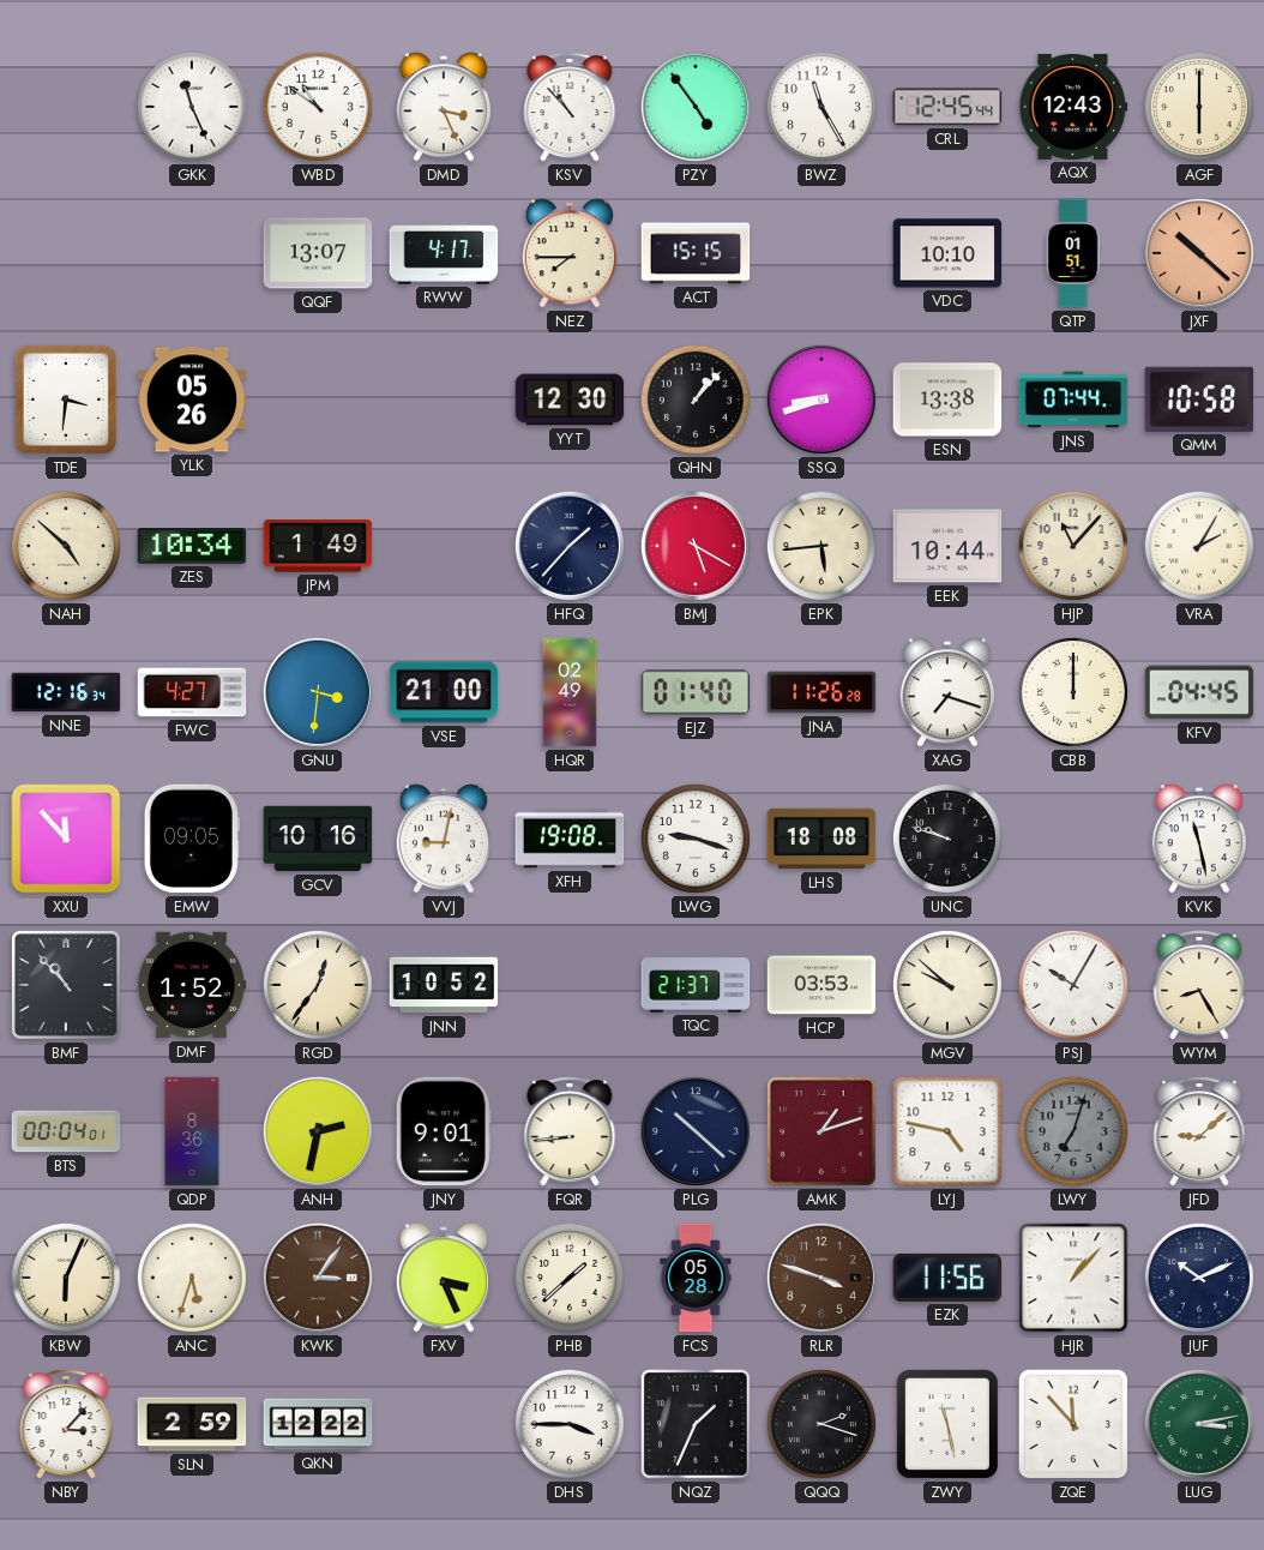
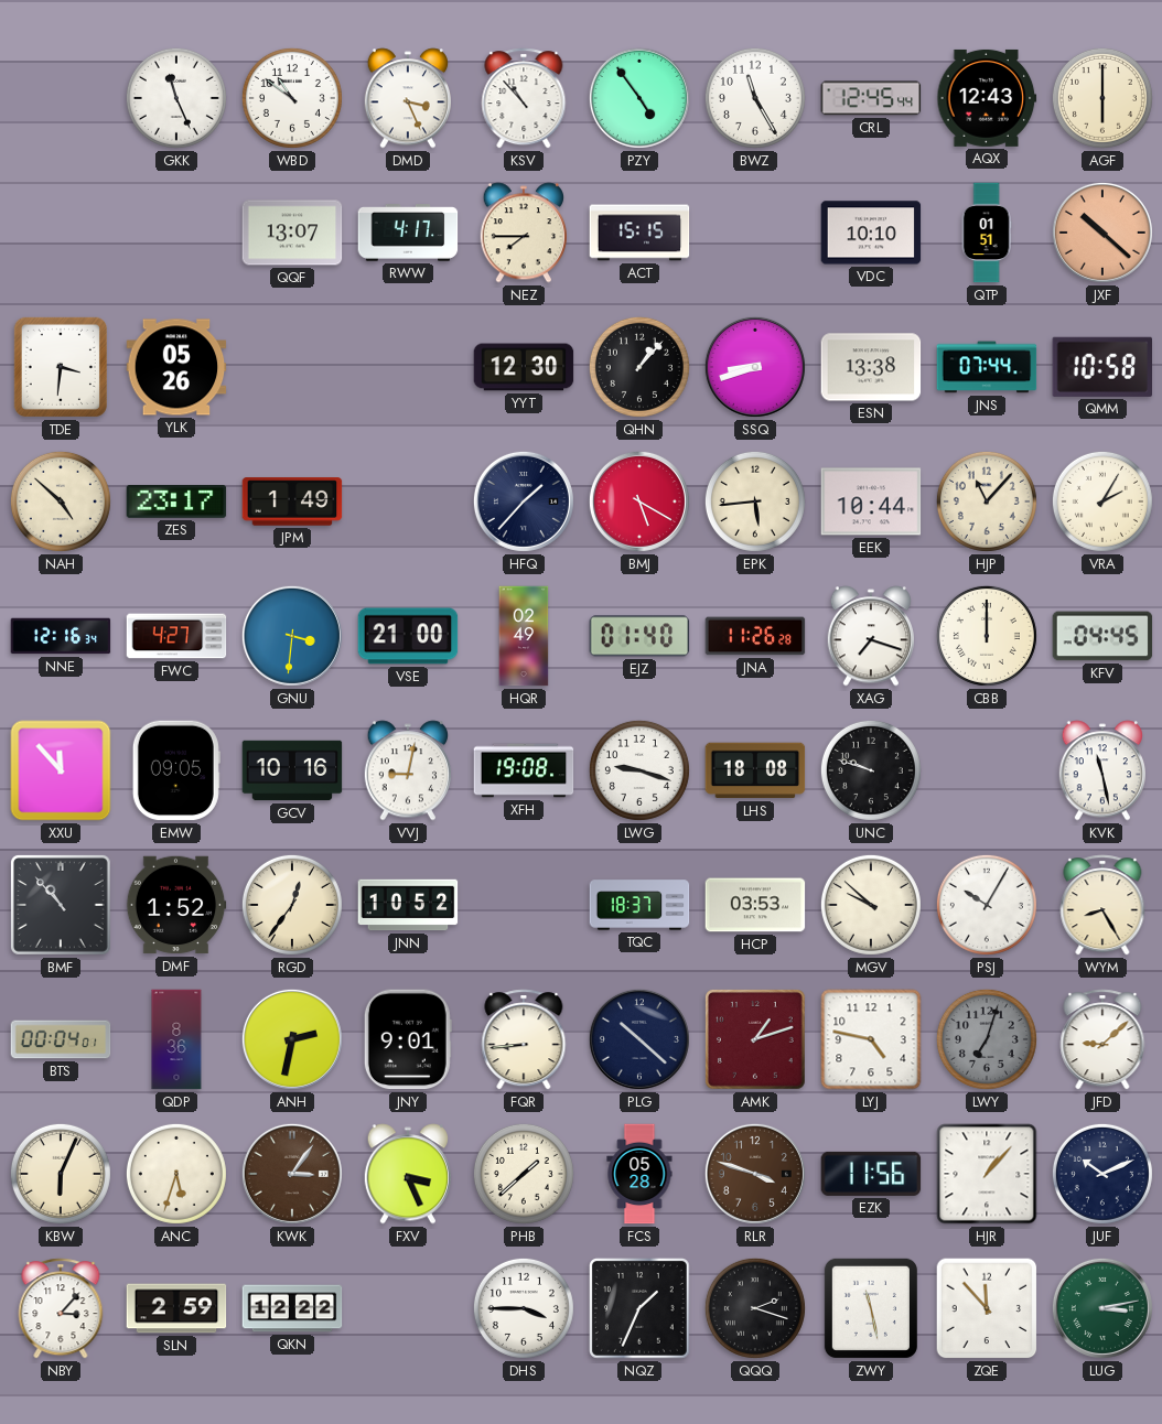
ZES: 10:34 -> 23:17 (176, 501)
TQC: 21:37 -> 18:37 (639, 905)
